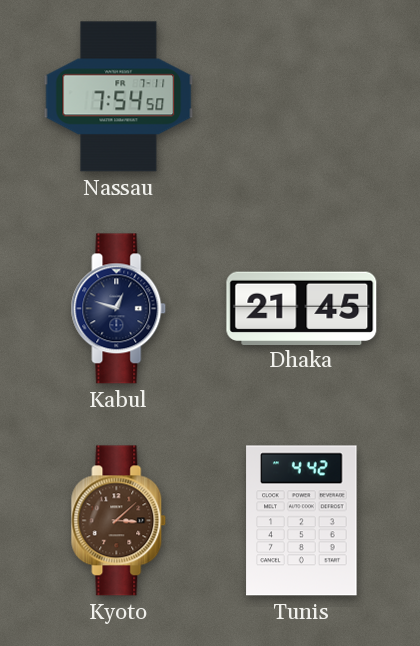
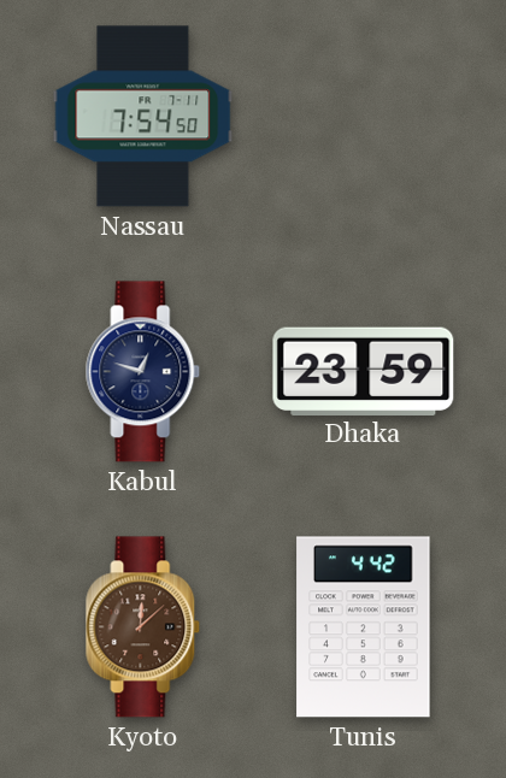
Dhaka: 21:45 -> 23:59 (364, 371)
Kyoto: 3:08 -> 12:08 (143, 627)
